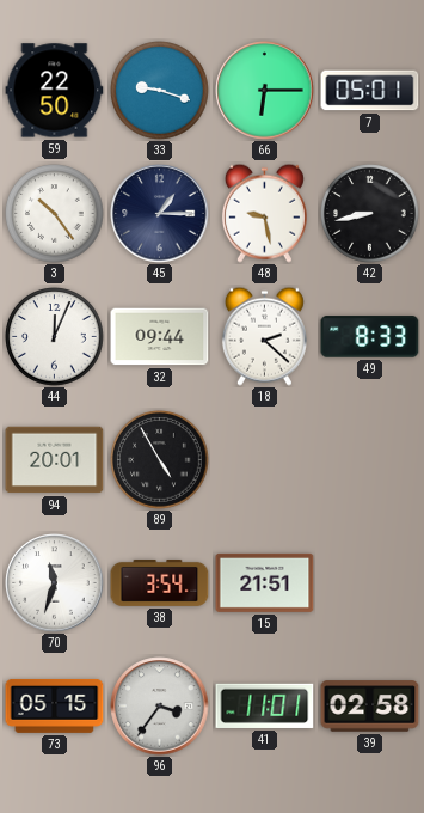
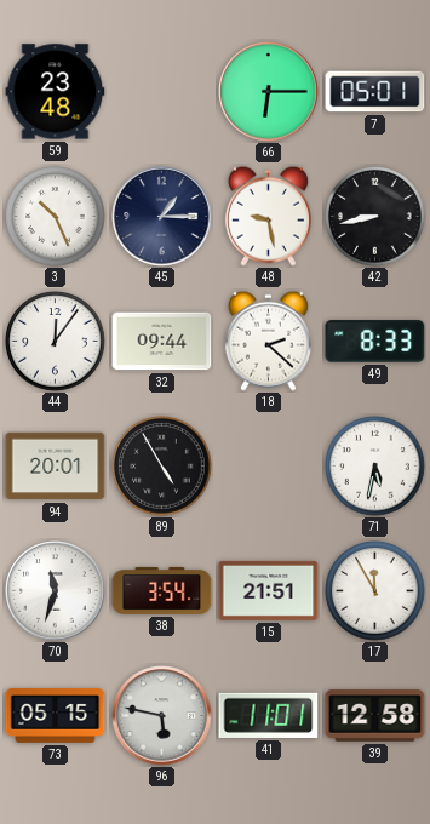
59: 22:50 -> 23:48 (56, 92)
33: 9:18 -> none (160, 91)
3: 10:24 -> 10:26 (56, 217)
44: 12:04 -> 12:06 (56, 342)
71: none -> 5:32 (375, 467)
17: none -> 11:55 (375, 591)
96: 3:36 -> 5:47 (162, 716)
39: 02:58 -> 12:58 (375, 716)
